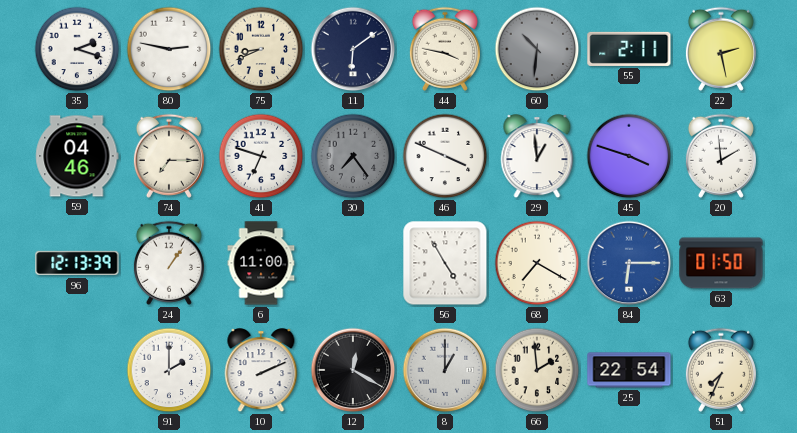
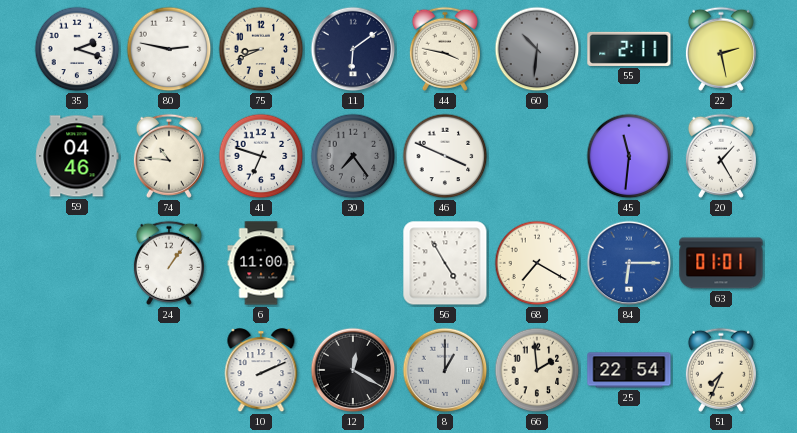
74: 7:15 -> 10:46 (169, 156)
29: 12:59 -> none (537, 157)
45: 3:48 -> 11:31 (629, 156)
20: 1:59 -> 1:25 (721, 156)
96: 12:13 -> none (77, 263)
63: 01:50 -> 01:01 (721, 263)
91: 2:00 -> none (169, 370)
